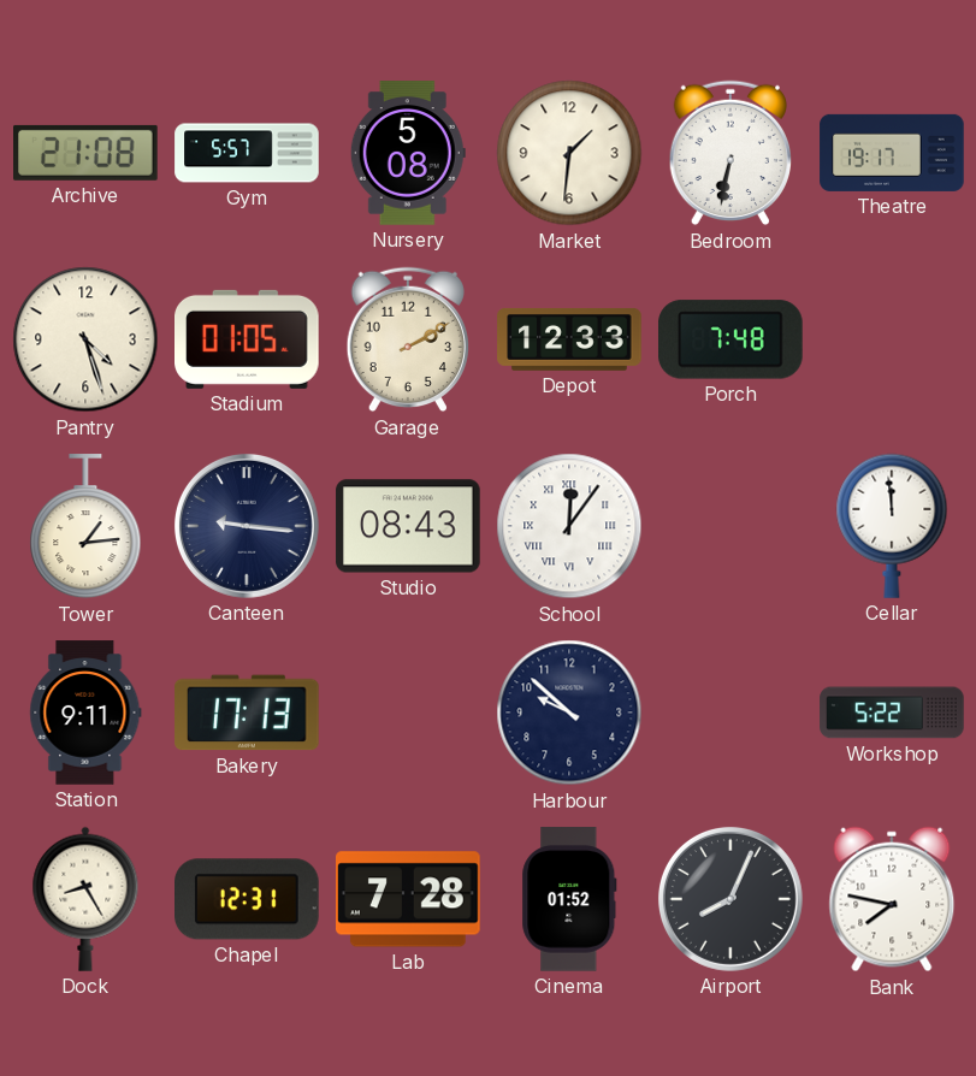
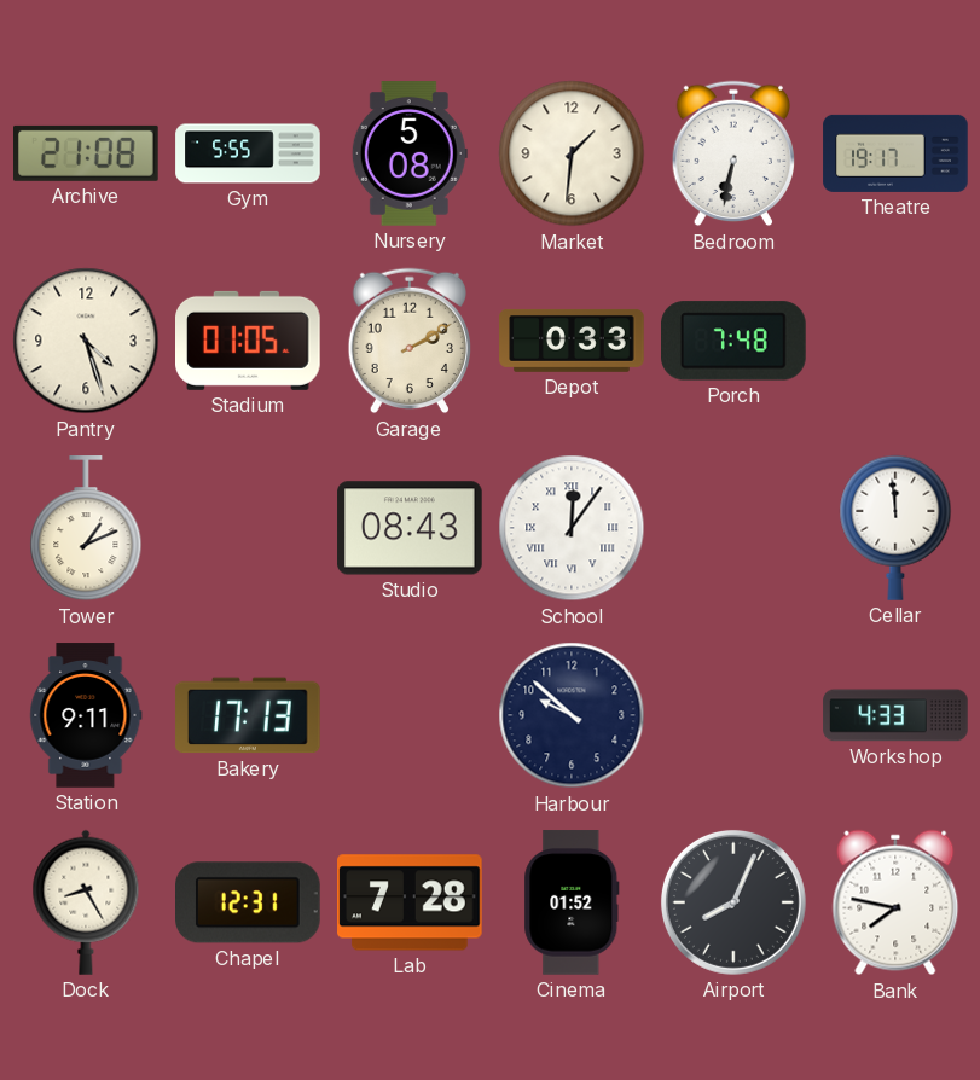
Gym: 5:57 -> 5:55 (248, 153)
Depot: 12:33 -> 0:33 (572, 341)
Tower: 1:14 -> 1:11 (86, 529)
Canteen: 9:16 -> none (247, 526)
Workshop: 5:22 -> 4:33 (895, 715)
